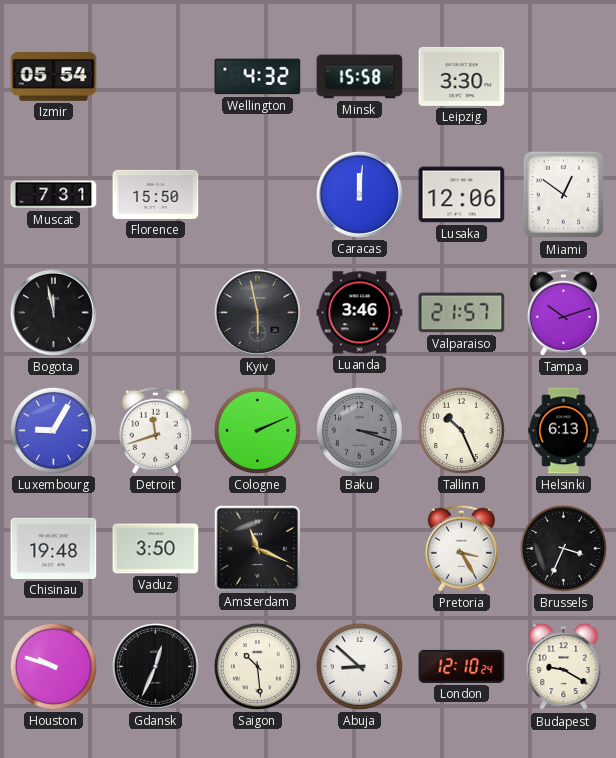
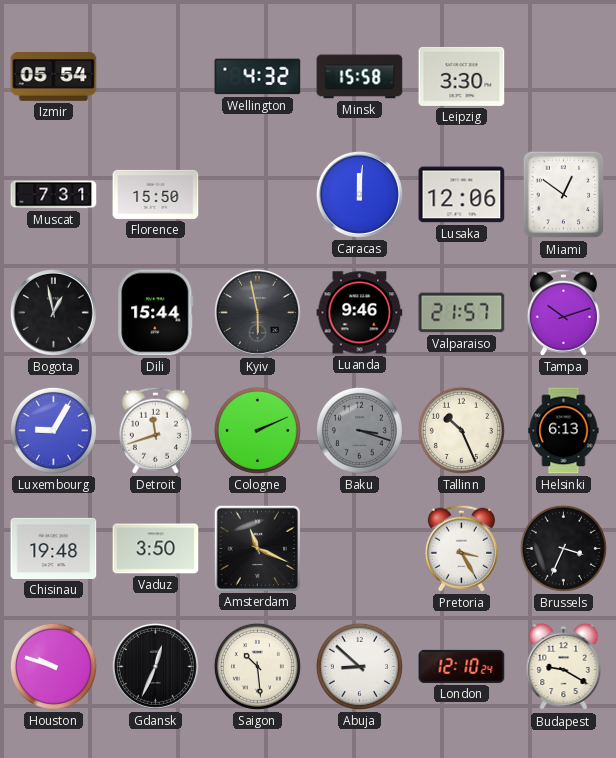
Bogota: 11:58 -> 12:58 (53, 312)
Dili: none -> 15:44 (156, 313)
Luanda: 3:46 -> 9:46 (360, 313)
